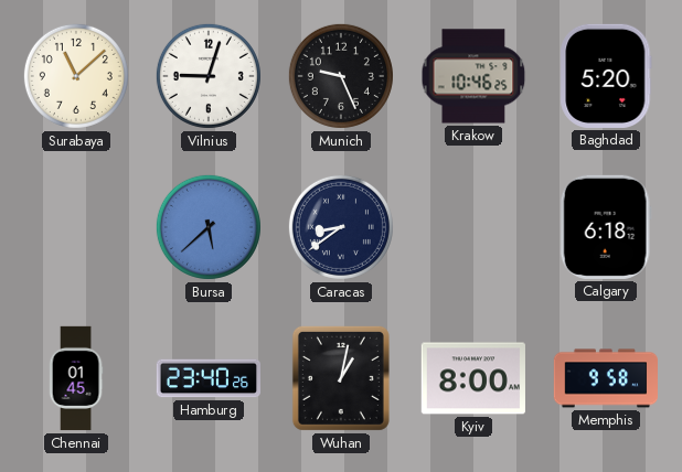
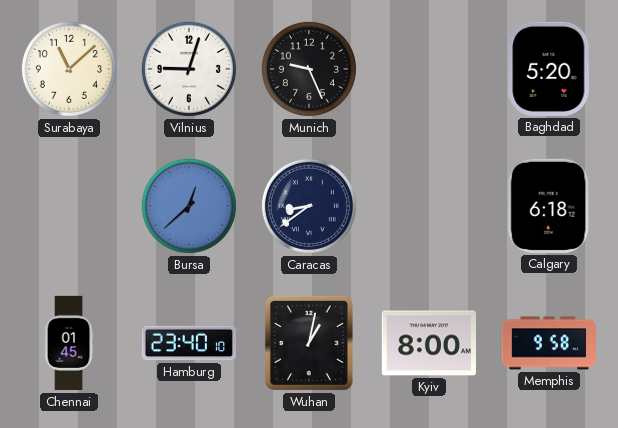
Krakow: 10:46 -> none (473, 76)
Bursa: 5:38 -> 12:38 (189, 206)
Hamburg: 23:40:26 -> 23:40:10 (188, 343)
